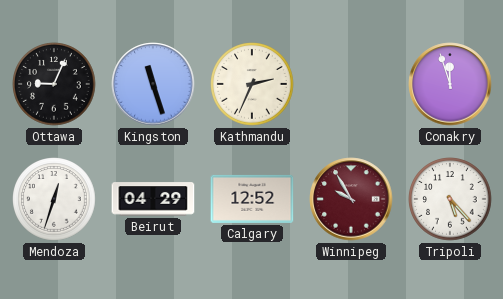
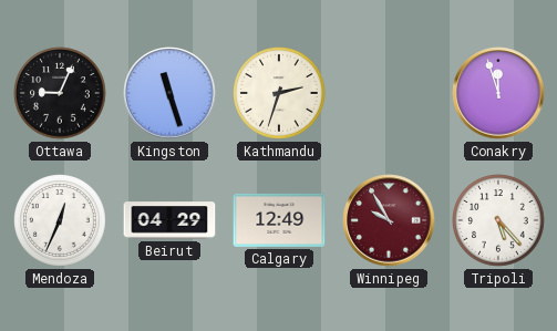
Kathmandu: 2:34 -> 2:33 (279, 93)
Mendoza: 12:33 -> 12:34 (60, 220)
Calgary: 12:52 -> 12:49 (279, 220)
